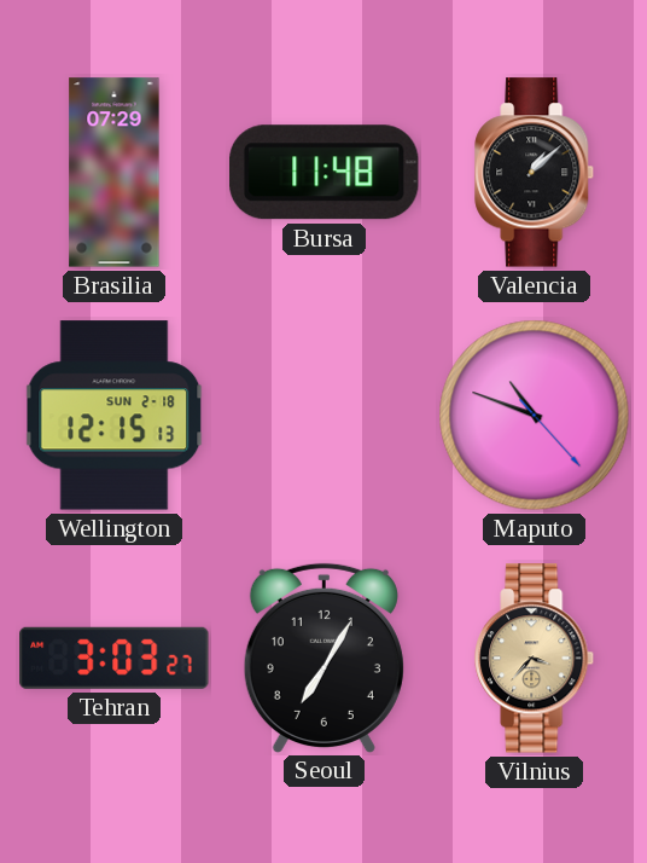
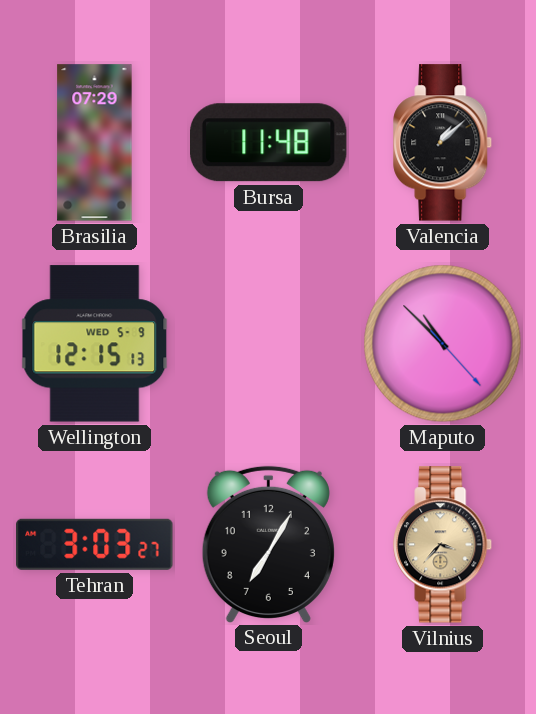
Wellington date: SUN 2-18 -> WED 5-9 (95, 344)
Maputo: 10:48 -> 10:52 (443, 344)
